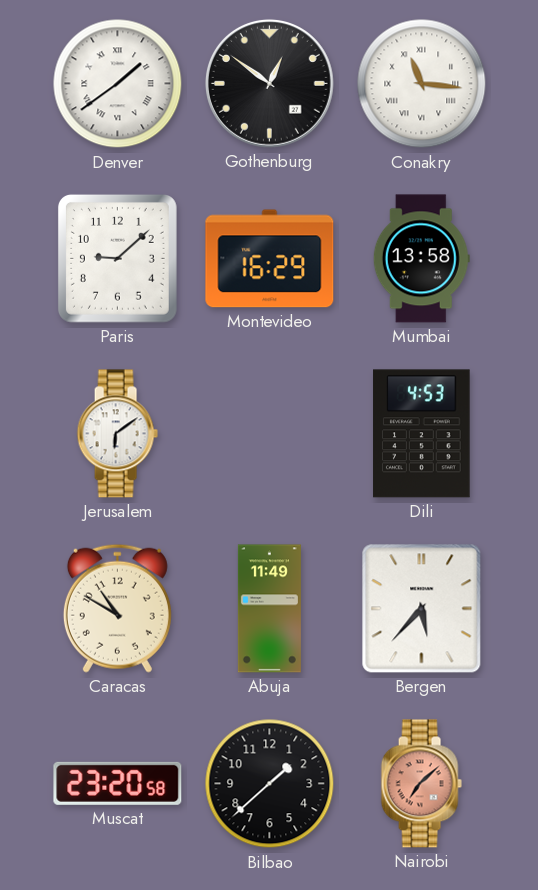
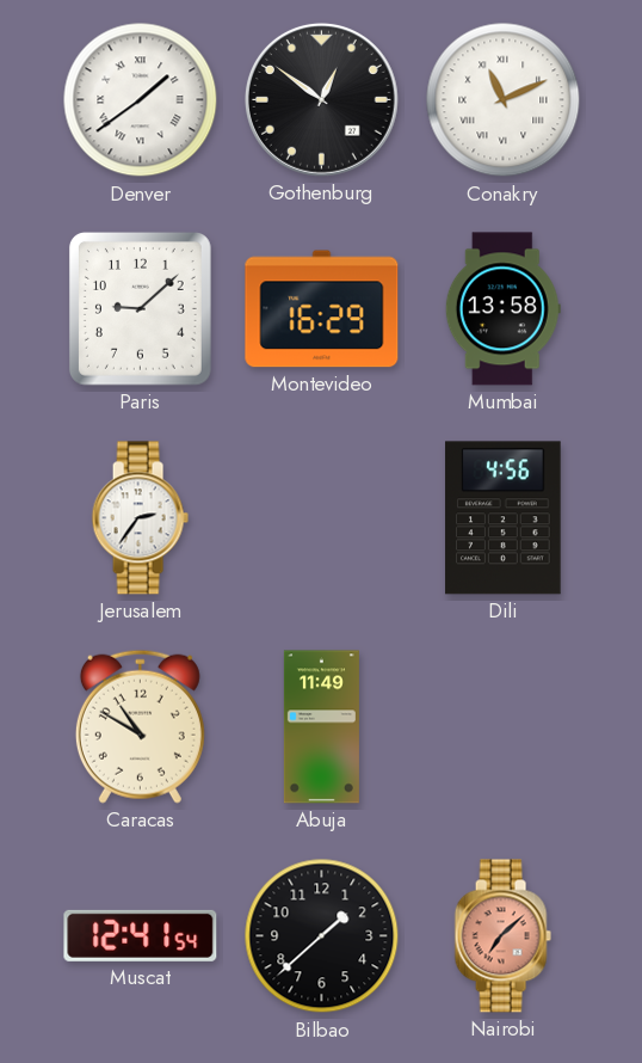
Conakry: 11:16 -> 11:11 (504, 100)
Jerusalem: 6:09 -> 2:36 (140, 518)
Dili: 4:53 -> 4:56 (504, 518)
Bergen: 5:37 -> none (422, 609)
Muscat: 23:20 -> 12:41 (141, 935)
